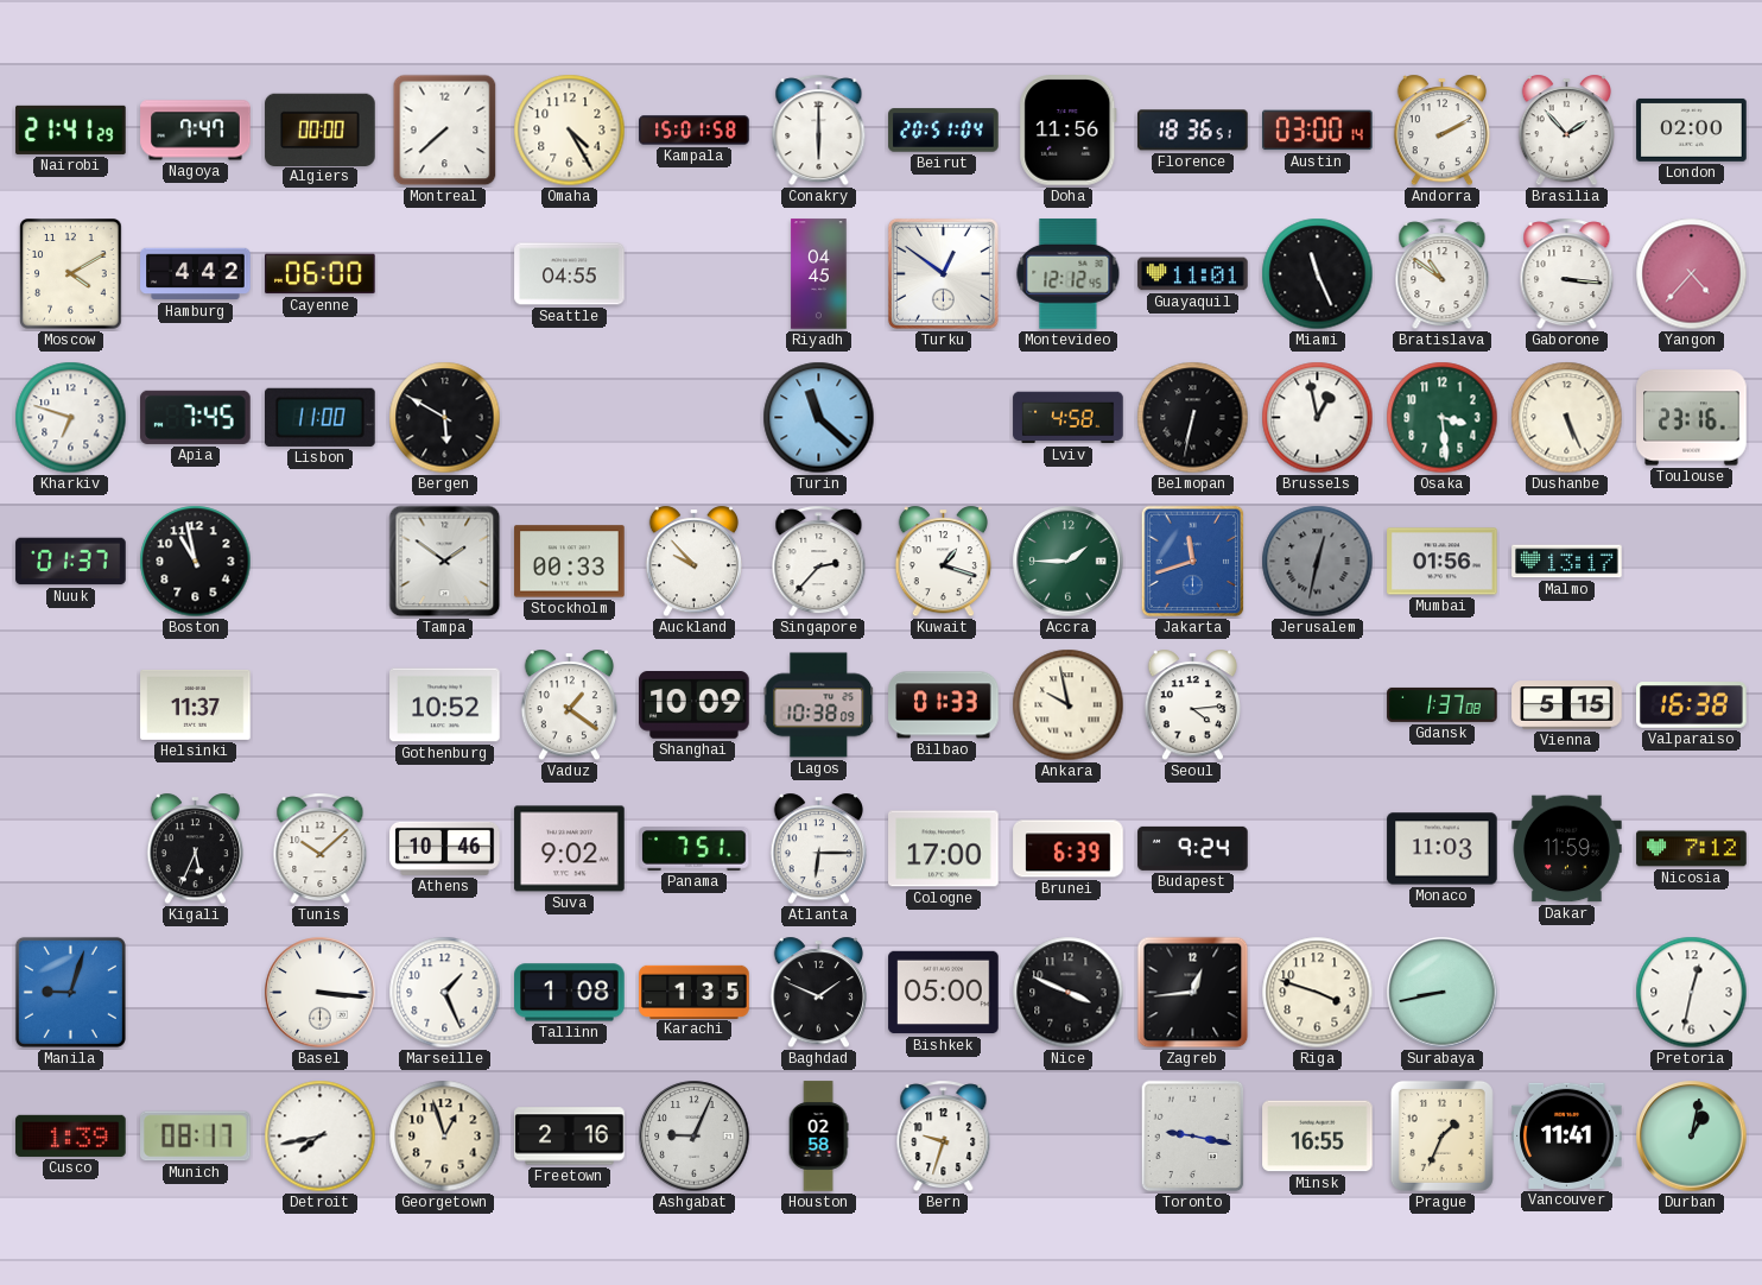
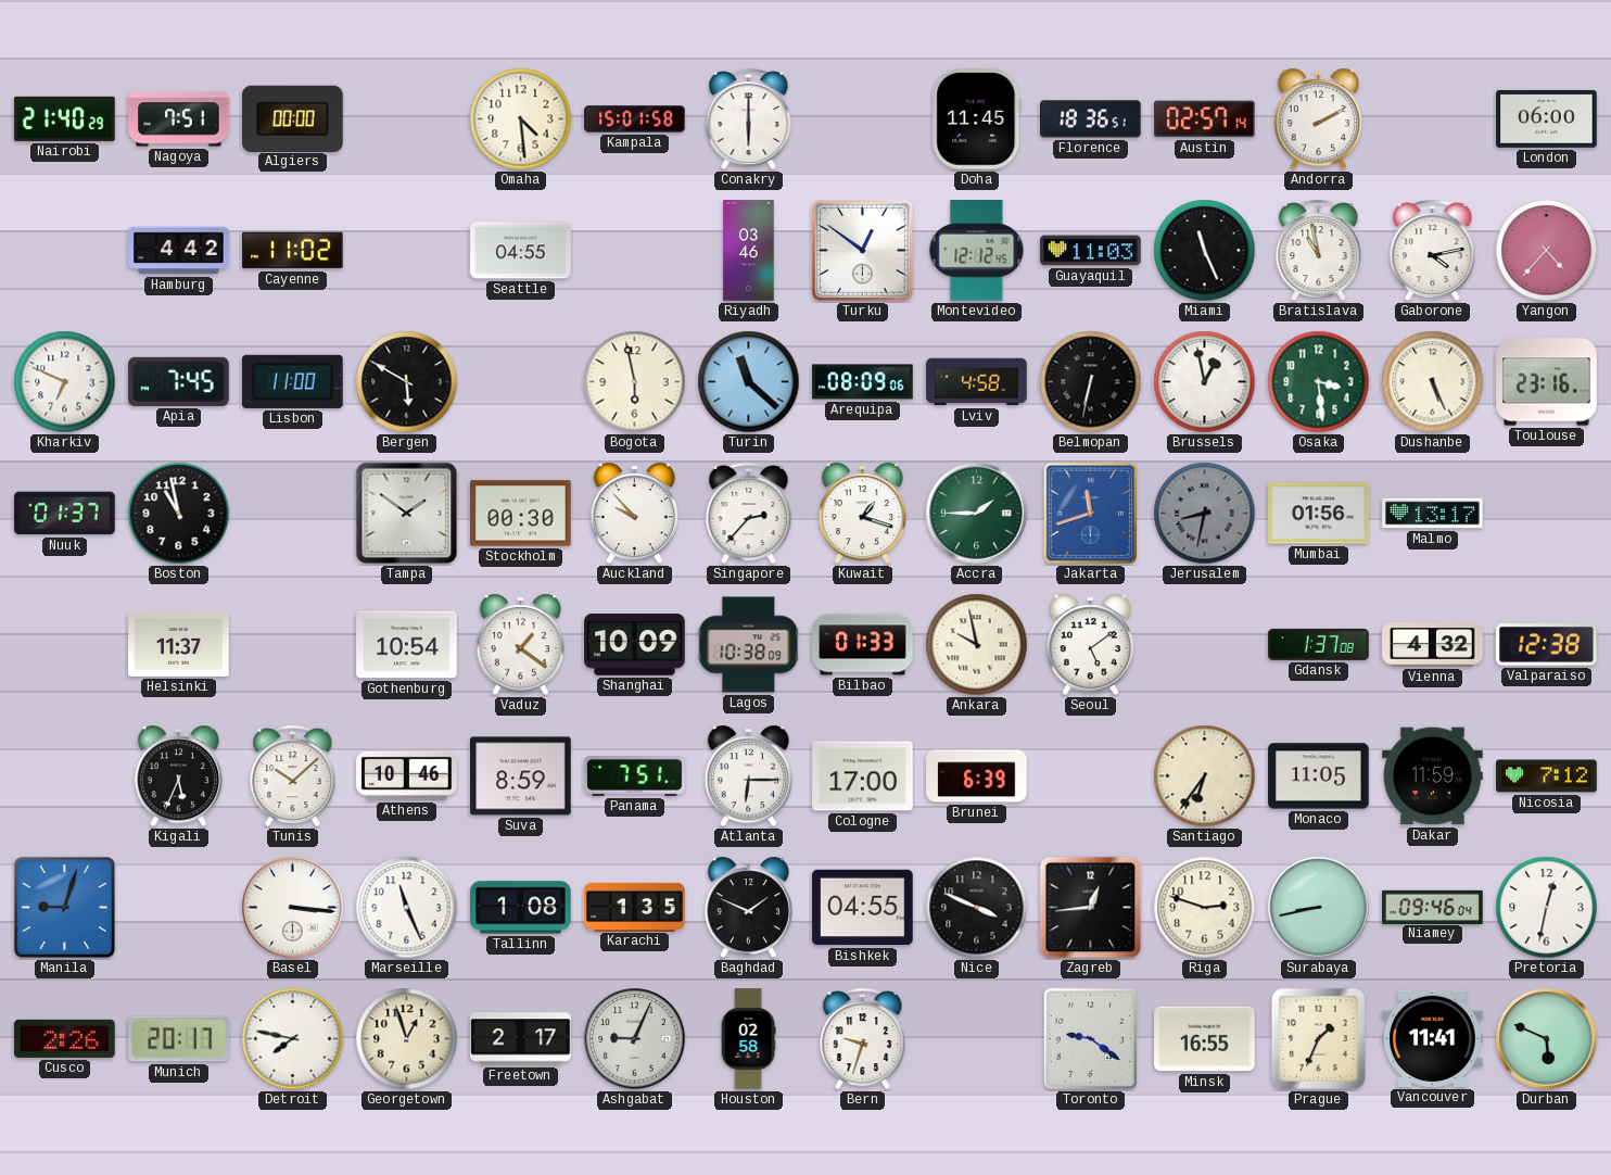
Nairobi: 21:41 -> 21:40 (65, 118)
Nagoya: 7:47 -> 7:51 (179, 119)
Montreal: 7:38 -> none (445, 131)
Omaha: 4:25 -> 4:29 (521, 119)
Beirut: 20:51 -> none (944, 131)
Doha: 11:56 -> 11:45 (977, 119)
Austin: 03:00 -> 02:57 (1205, 119)
Brasilia: 1:53 -> none (1566, 131)
London: 02:00 -> 06:00 (1547, 118)
Moscow: 4:10 -> none (71, 274)
Cayenne: 06:00 -> 11:02 (293, 251)
Riyadh: 04:45 -> 03:46 (749, 251)
Guayaquil: 11:01 -> 11:03 (1091, 251)
Bratislava: 10:51 -> 10:58 (1319, 251)
Gaborone: 3:16 -> 4:13 (1433, 251)
Kharkiv: 6:48 -> 6:49 (65, 382)
Bogota: none -> 5:58 (635, 382)
Arequipa: none -> 08:09 (863, 382)
Stockholm: 00:33 -> 00:30 (521, 514)
Jerusalem: 12:32 -> 8:32 (1205, 514)
Gothenburg: 10:52 -> 10:54 (407, 645)
Seoul: 4:14 -> 5:09 (1090, 645)
Vienna: 5:15 -> 4:32 (1433, 645)
Valparaiso: 16:38 -> 12:38 (1547, 645)
Suva: 9:02 -> 8:59 (521, 776)
Budapest: 9:24 -> none (1193, 848)
Santiago: none -> 6:36 (1205, 776)
Monaco: 11:03 -> 11:05 (1319, 776)
Marseille: 1:26 -> 11:26 (407, 908)
Bishkek: 05:00 -> 04:55 (863, 908)
Riga: 3:48 -> 2:48 (1205, 908)
Niamey: none -> 09:46 (1433, 907)
Cusco: 1:39 -> 2:26 (65, 1038)
Munich: 08:17 -> 20:17 (179, 1039)
Detroit: 7:43 -> 7:47 (293, 1039)
Freetown: 2:16 -> 2:17 (521, 1039)
Toronto: 9:17 -> 9:21 (1091, 1039)
Durban: 1:02 -> 5:49 (1547, 1039)
